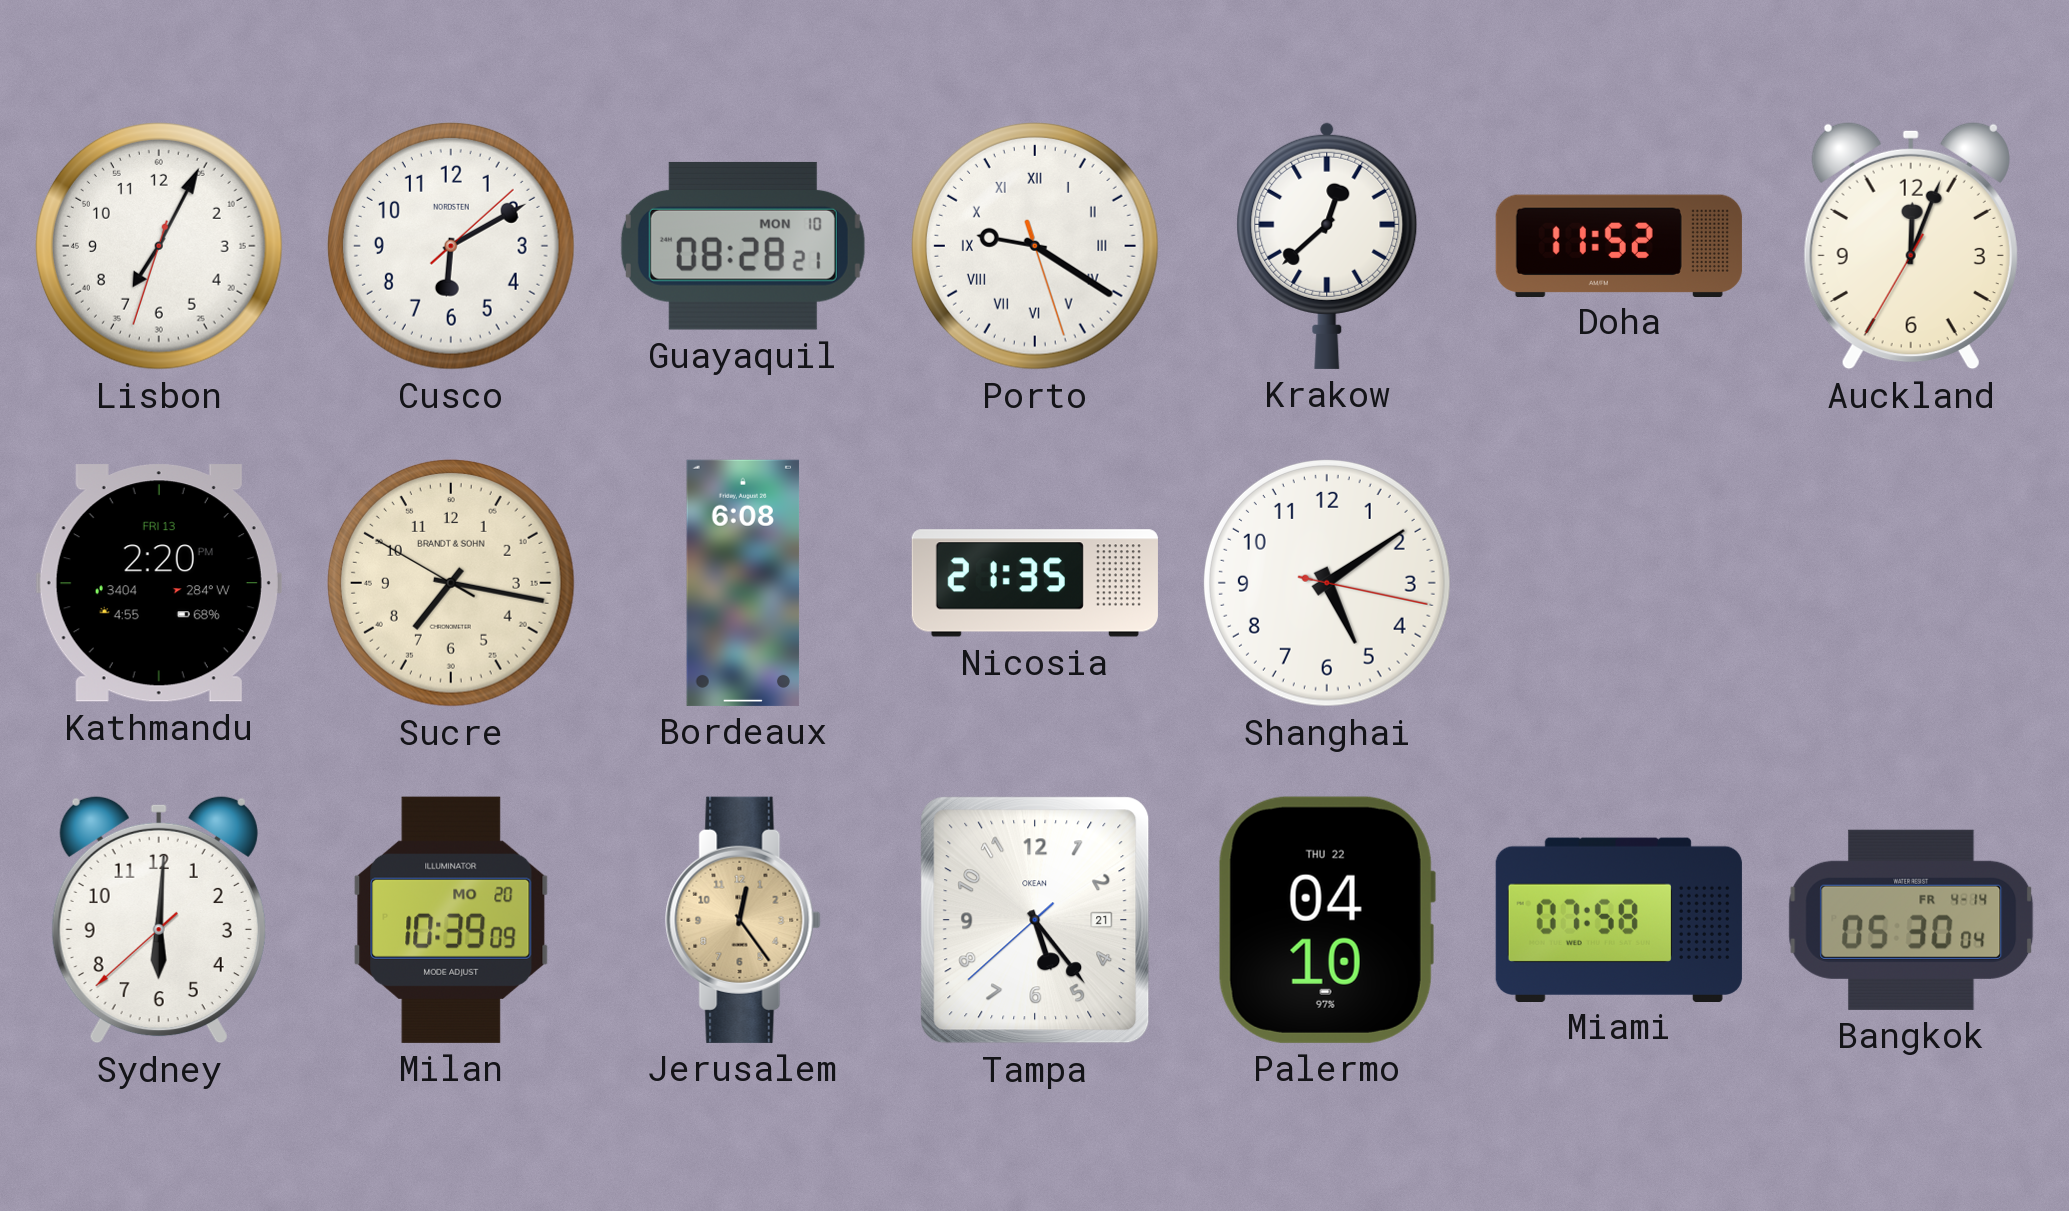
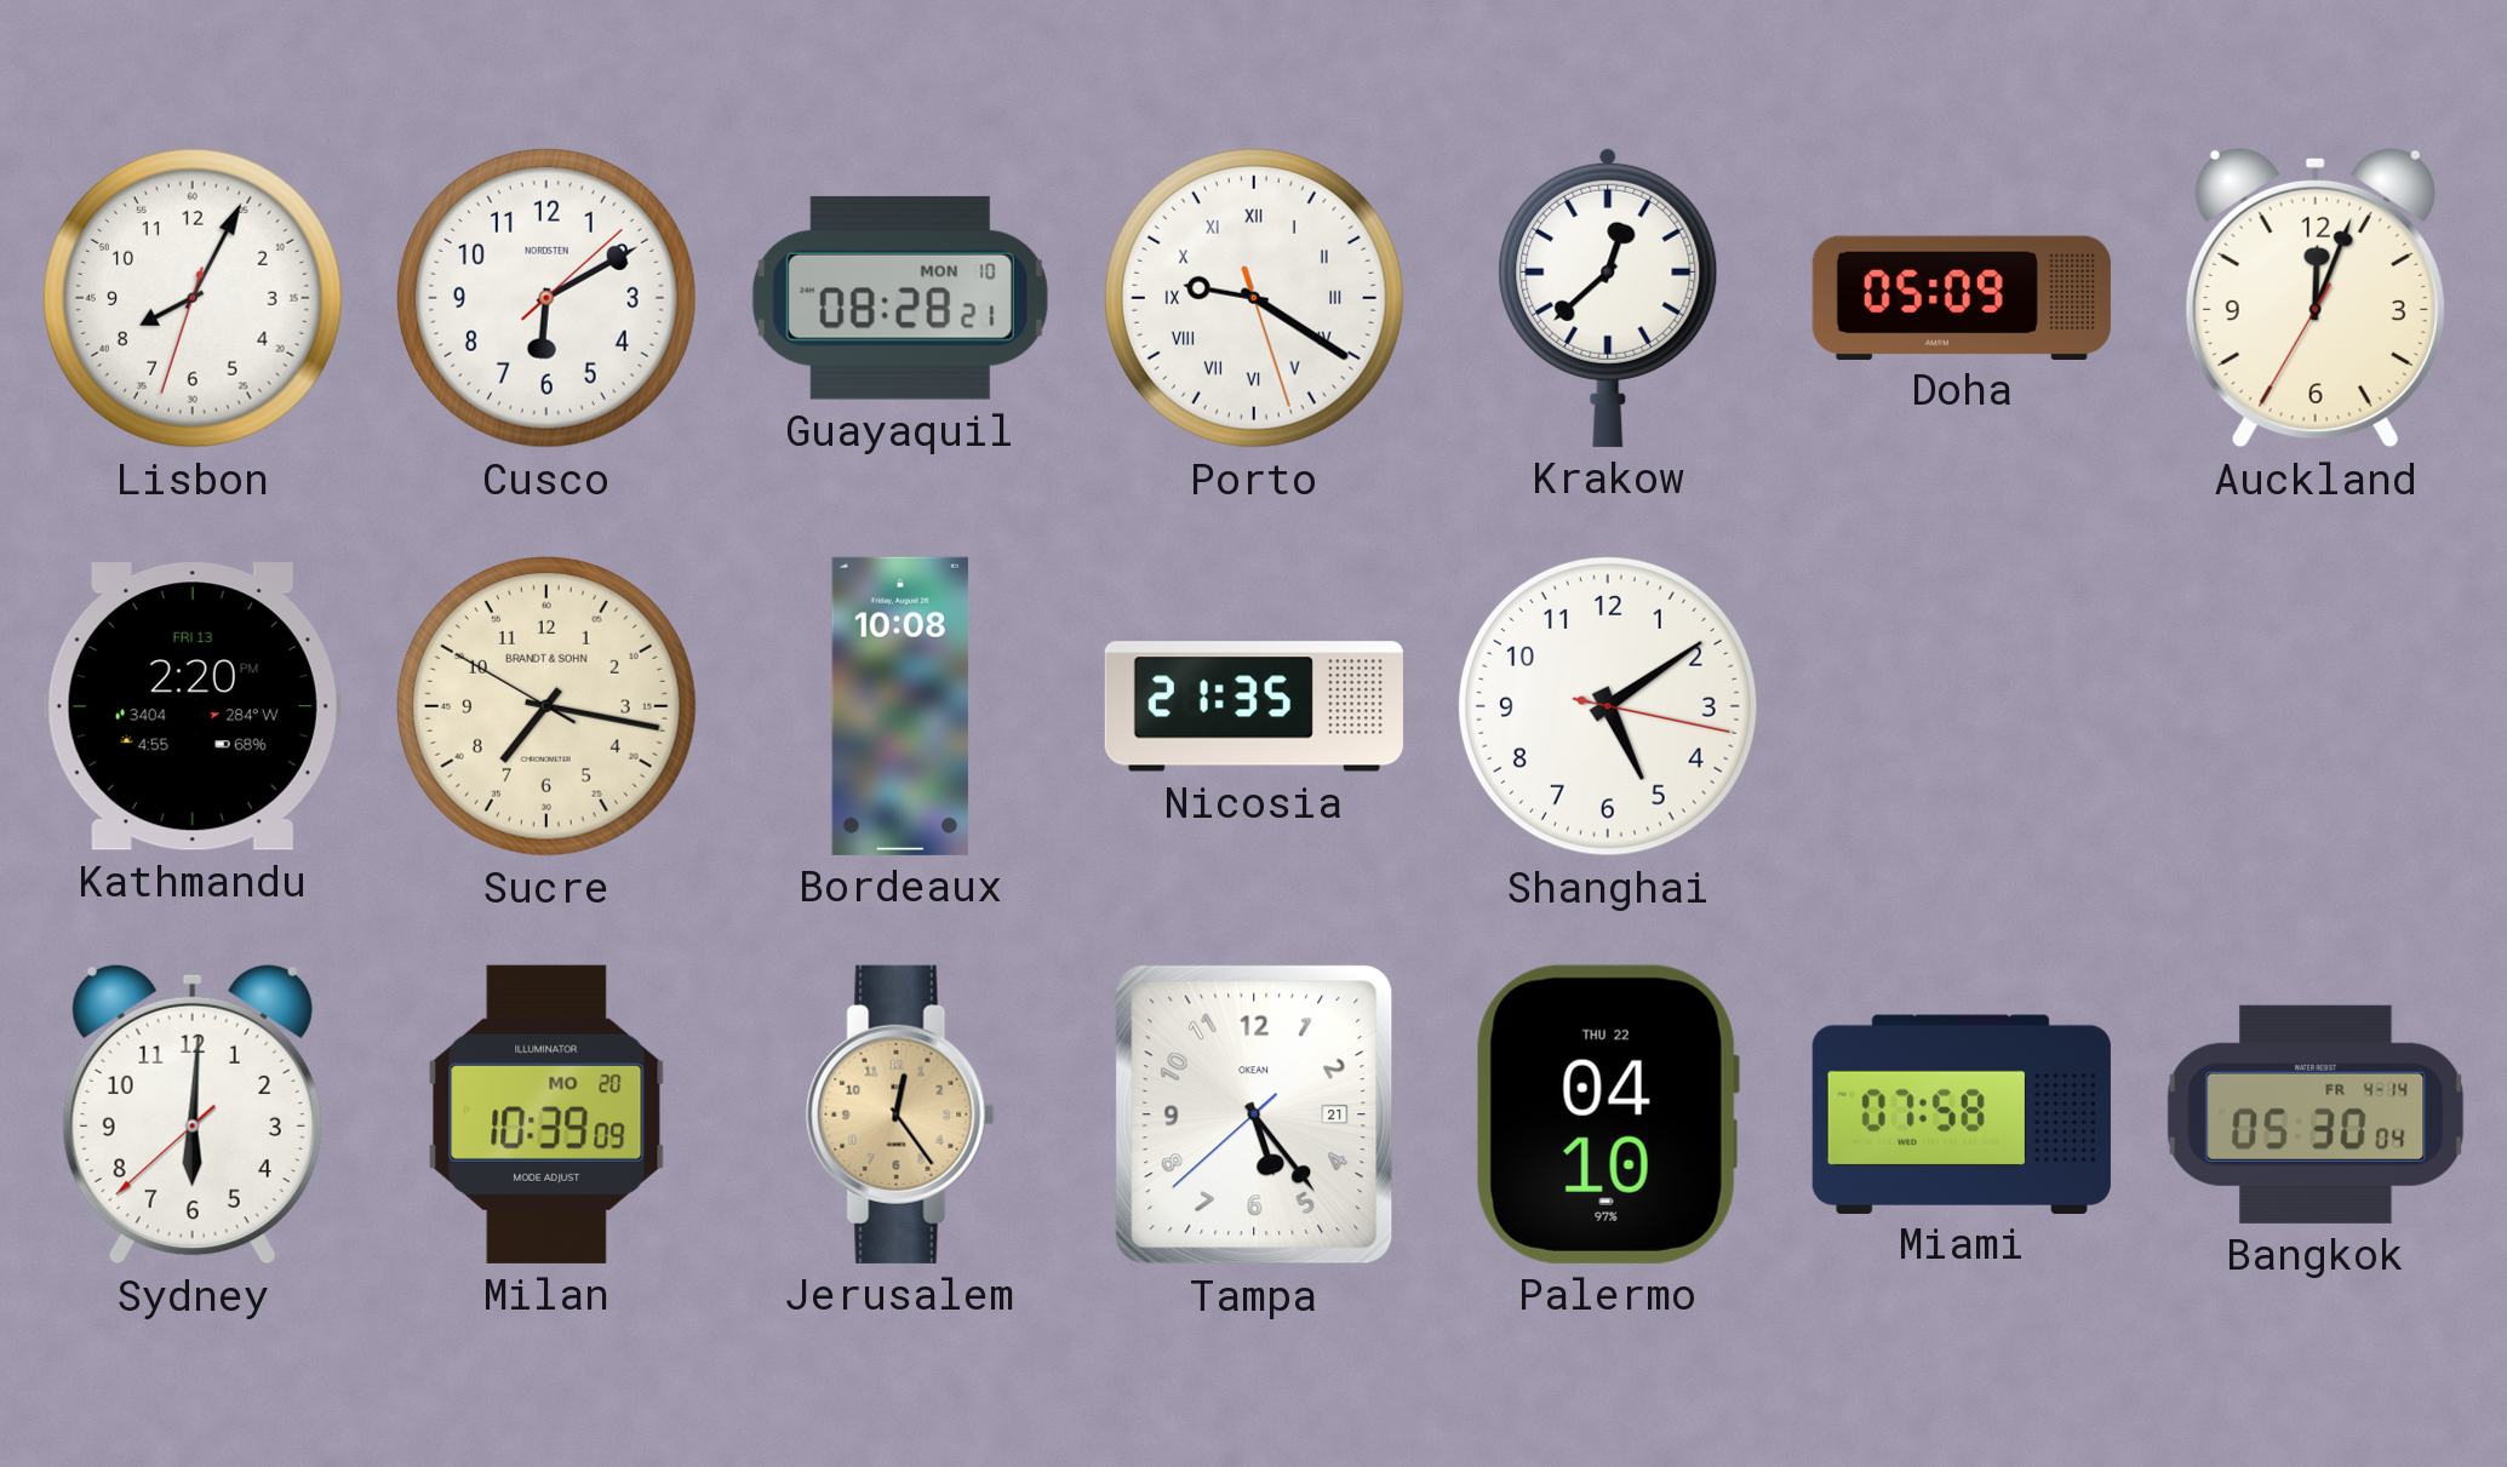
Lisbon: 7:04 -> 8:04 (193, 298)
Doha: 11:52 -> 05:09 (1962, 297)
Bordeaux: 6:08 -> 10:08 (900, 706)
